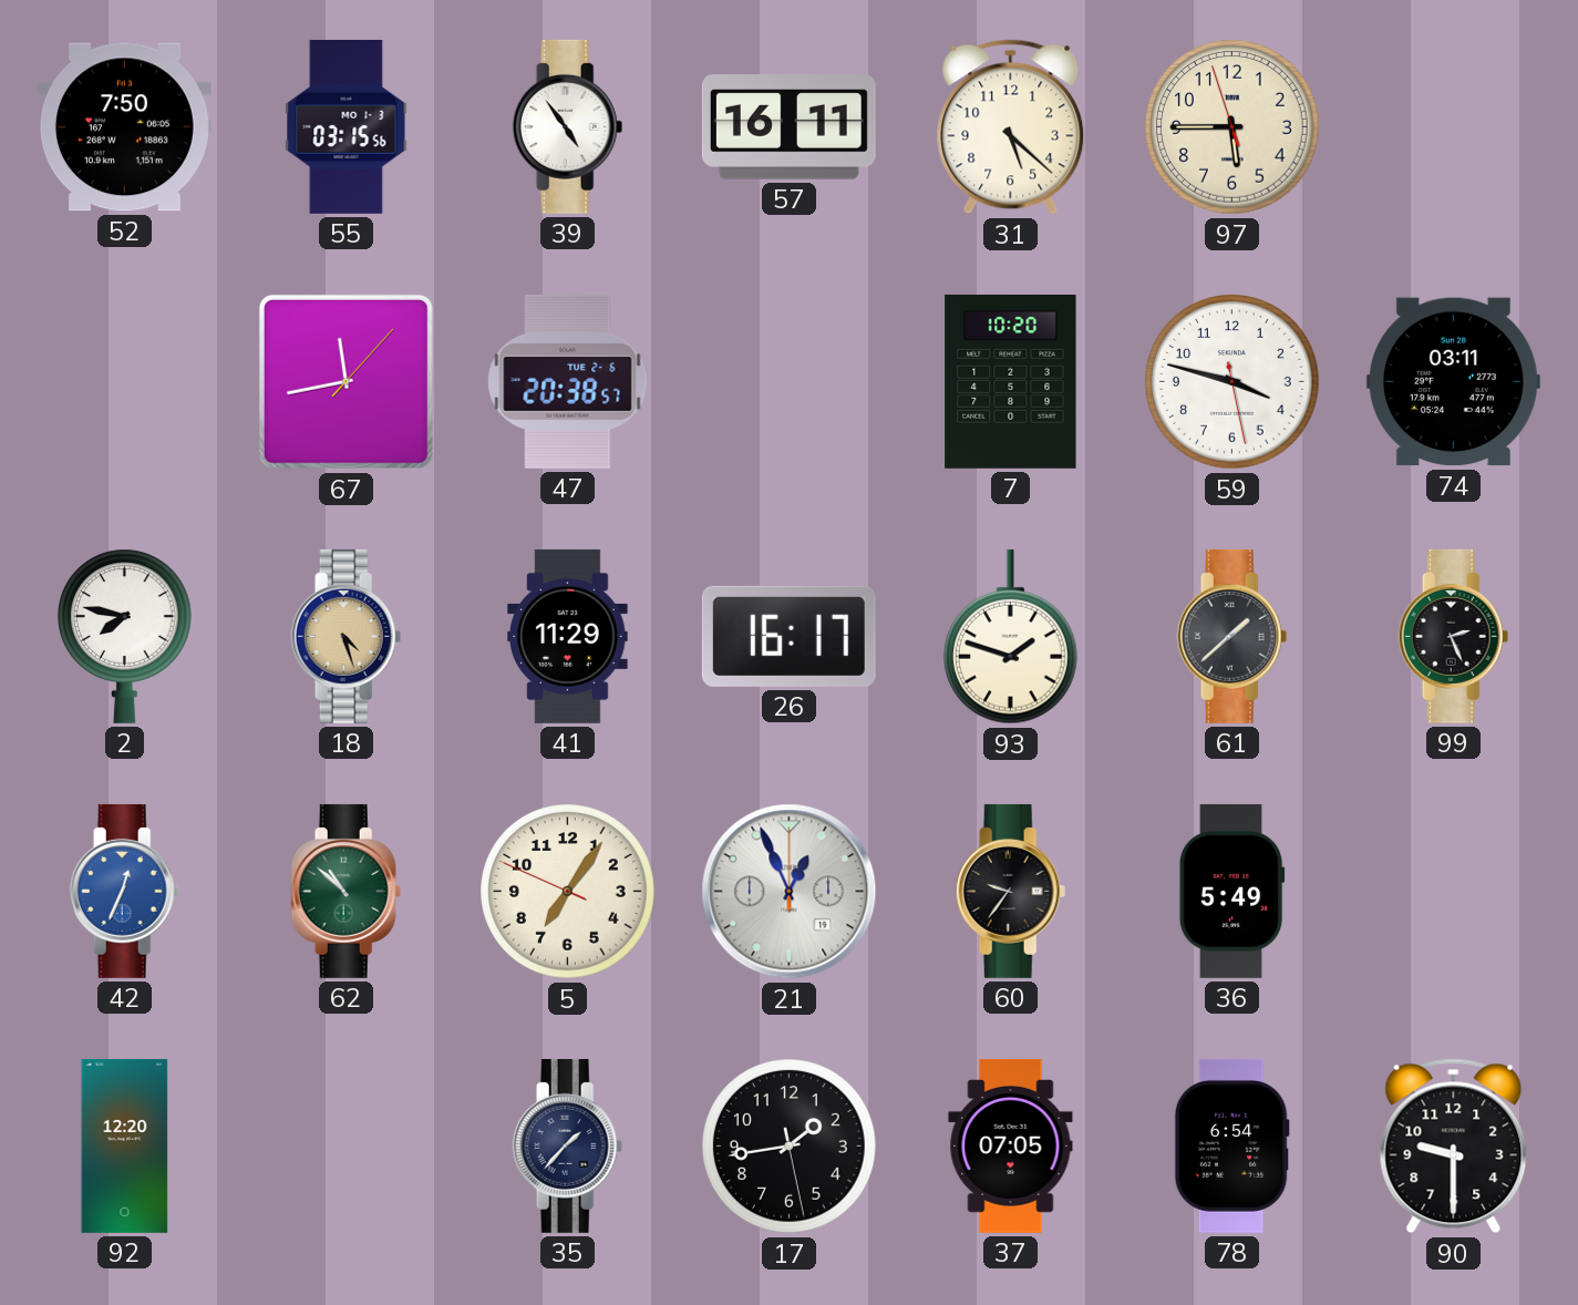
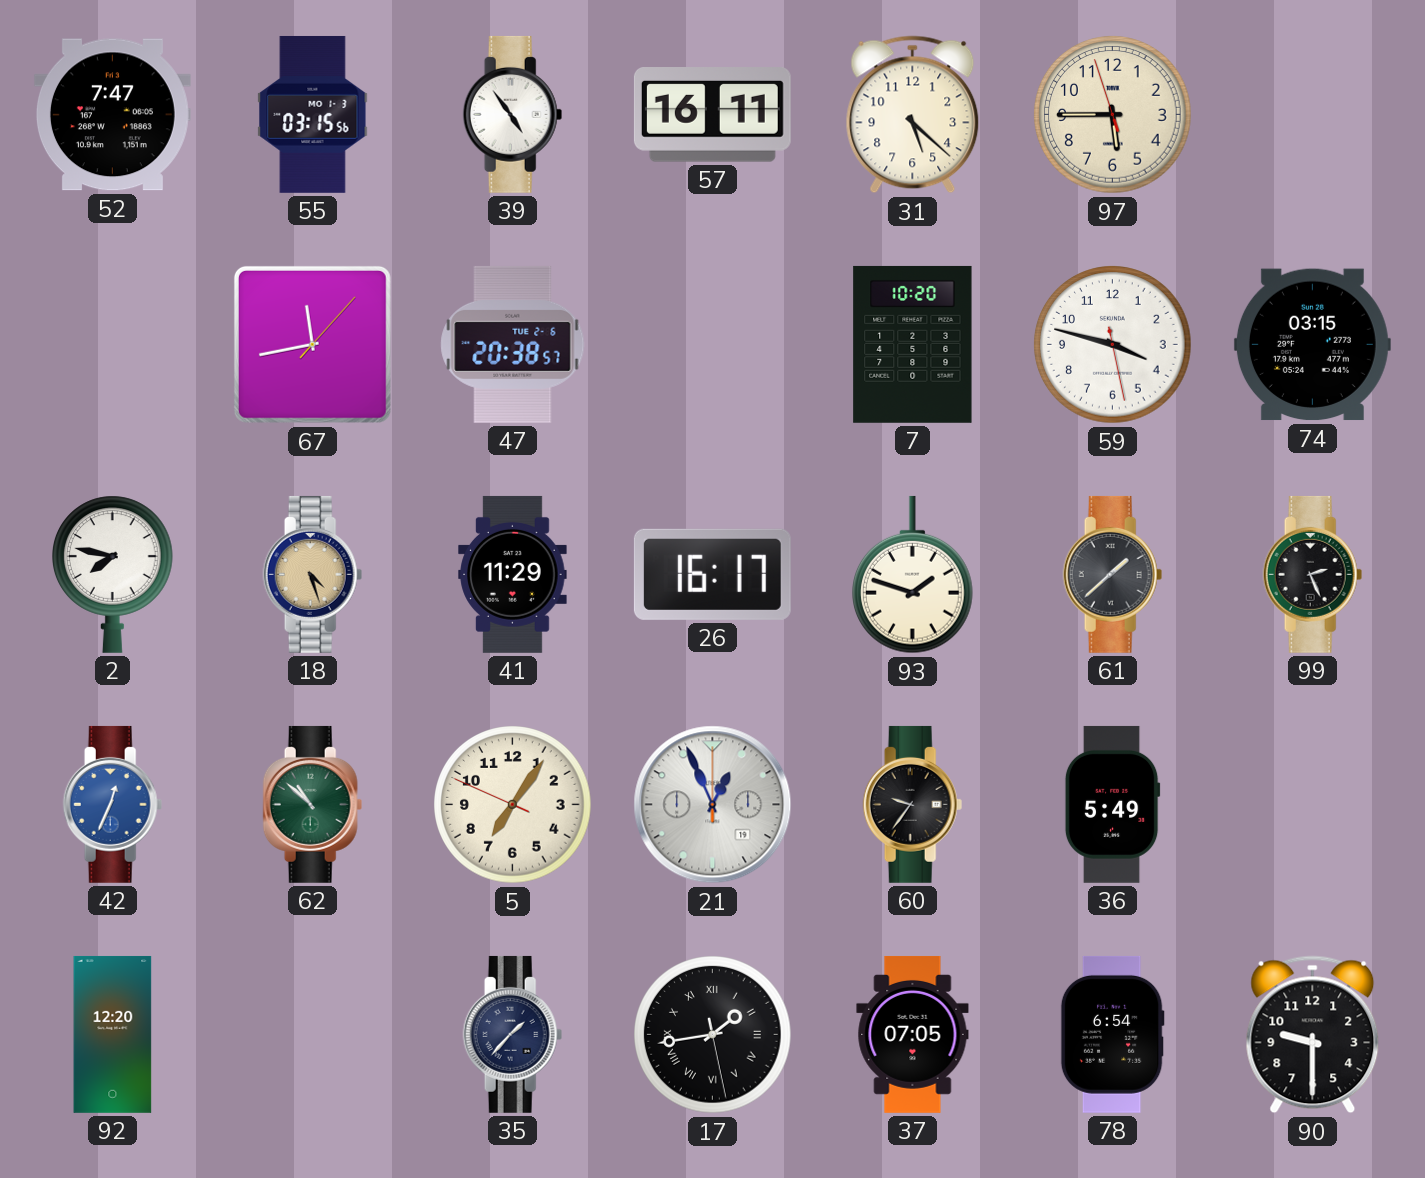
52: 7:50 -> 7:47 (112, 115)
74: 03:11 -> 03:15 (1312, 345)
17 numerals: Arabic -> Roman (713, 1035)
